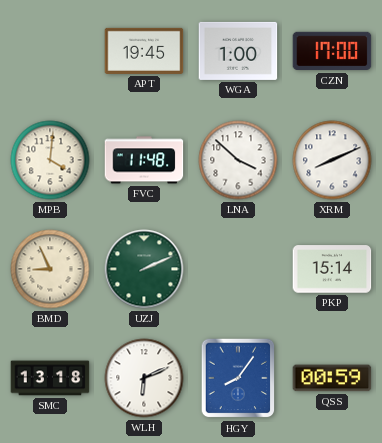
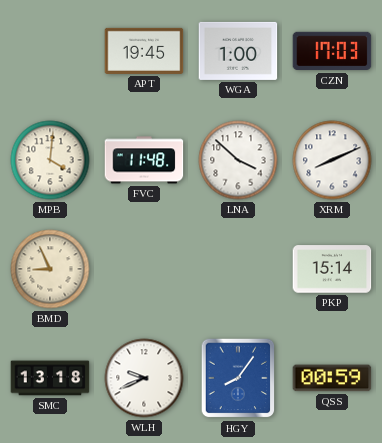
CZN: 17:00 -> 17:03 (332, 51)
UZJ: 2:11 -> none (144, 269)
WLH: 6:11 -> 9:41 (144, 378)
